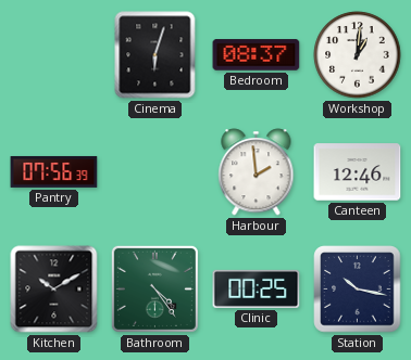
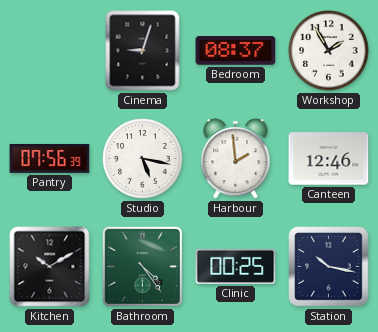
Cinema: 6:03 -> 9:03 (143, 51)
Workshop: 1:01 -> 1:55 (329, 51)
Studio: none -> 5:17 (143, 159)
